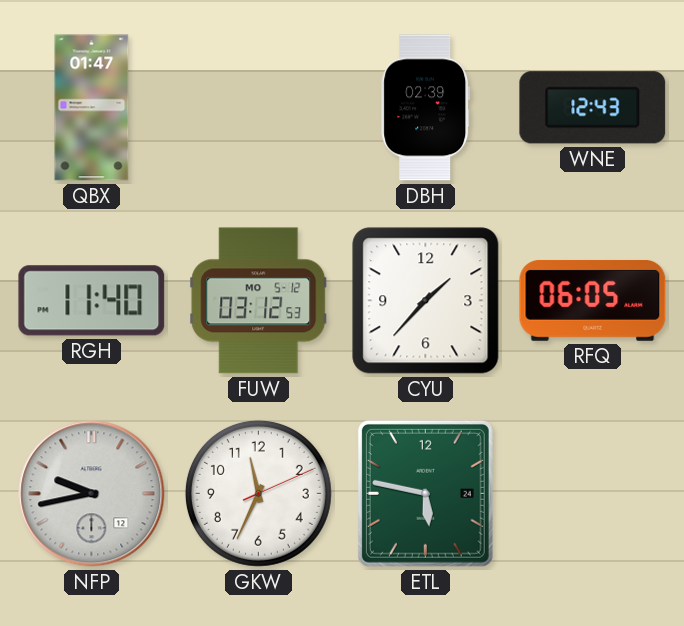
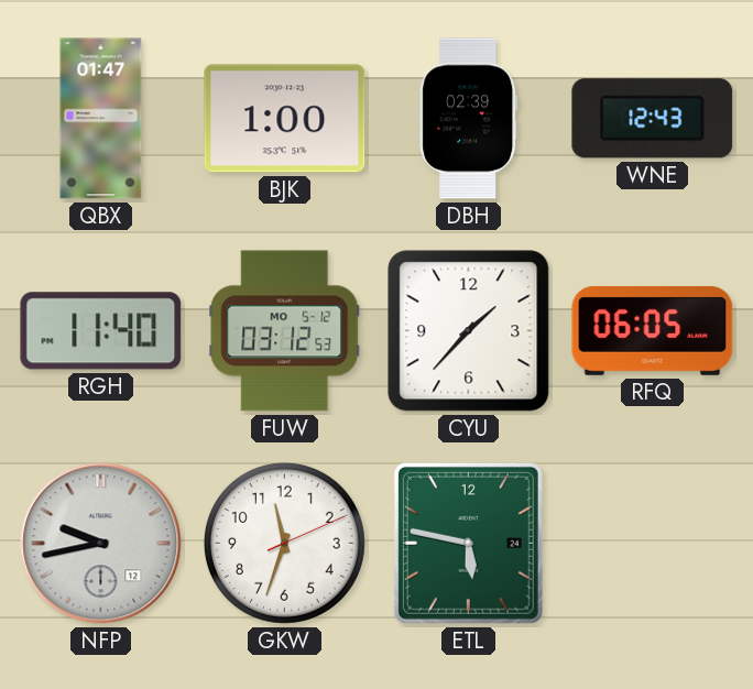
BJK: none -> 1:00 (285, 119)
GKW: 11:34 -> 11:33 (284, 543)
